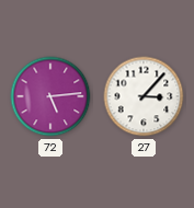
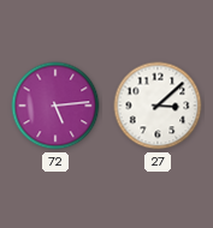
27: 3:07 -> 3:08 (158, 106)
